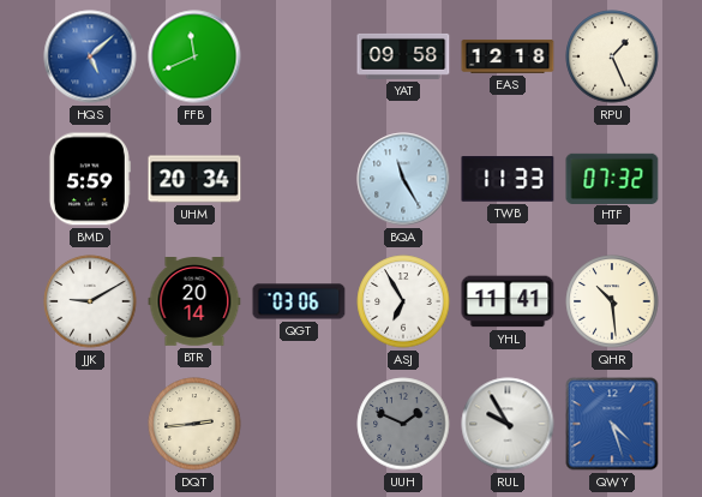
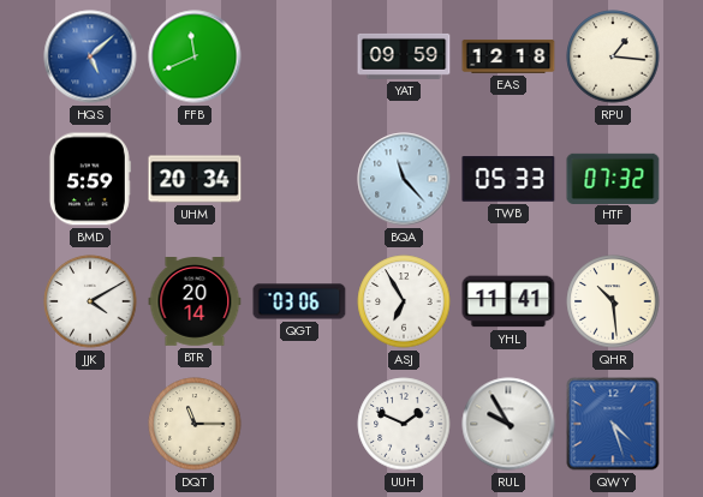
YAT: 09:58 -> 09:59 (404, 56)
RPU: 1:26 -> 1:16 (613, 56)
BQA: 11:25 -> 11:23 (404, 179)
TWB: 11:33 -> 05:33 (508, 179)
JJK: 9:10 -> 4:10 (90, 301)
DQT: 2:44 -> 11:15 (195, 424)
UUH dial: grey -> white (404, 424)
